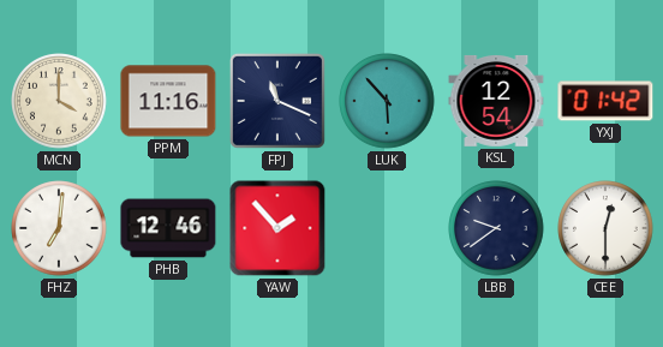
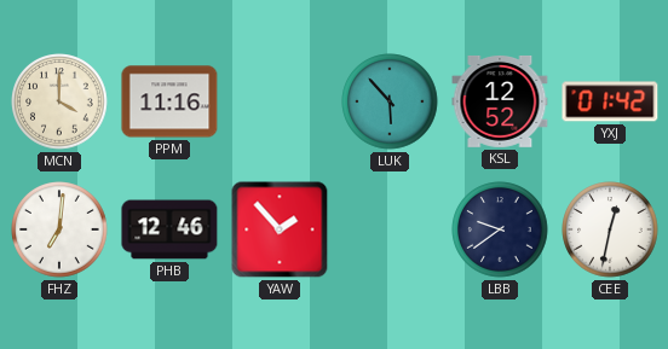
FPJ: 11:19 -> none (277, 101)
KSL: 12:54 -> 12:52 (500, 101)
CEE: 12:30 -> 12:32 (610, 229)
